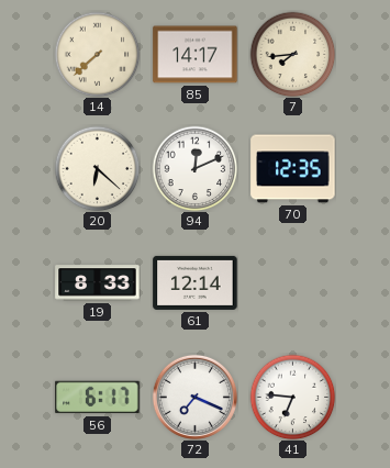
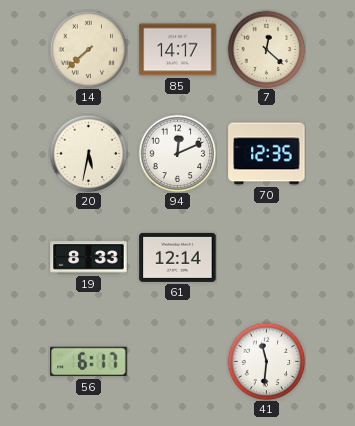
7: 7:44 -> 12:22 (266, 49)
20: 6:22 -> 5:32 (88, 153)
72: 7:19 -> none (194, 397)
41: 6:46 -> 11:31 (266, 361)
